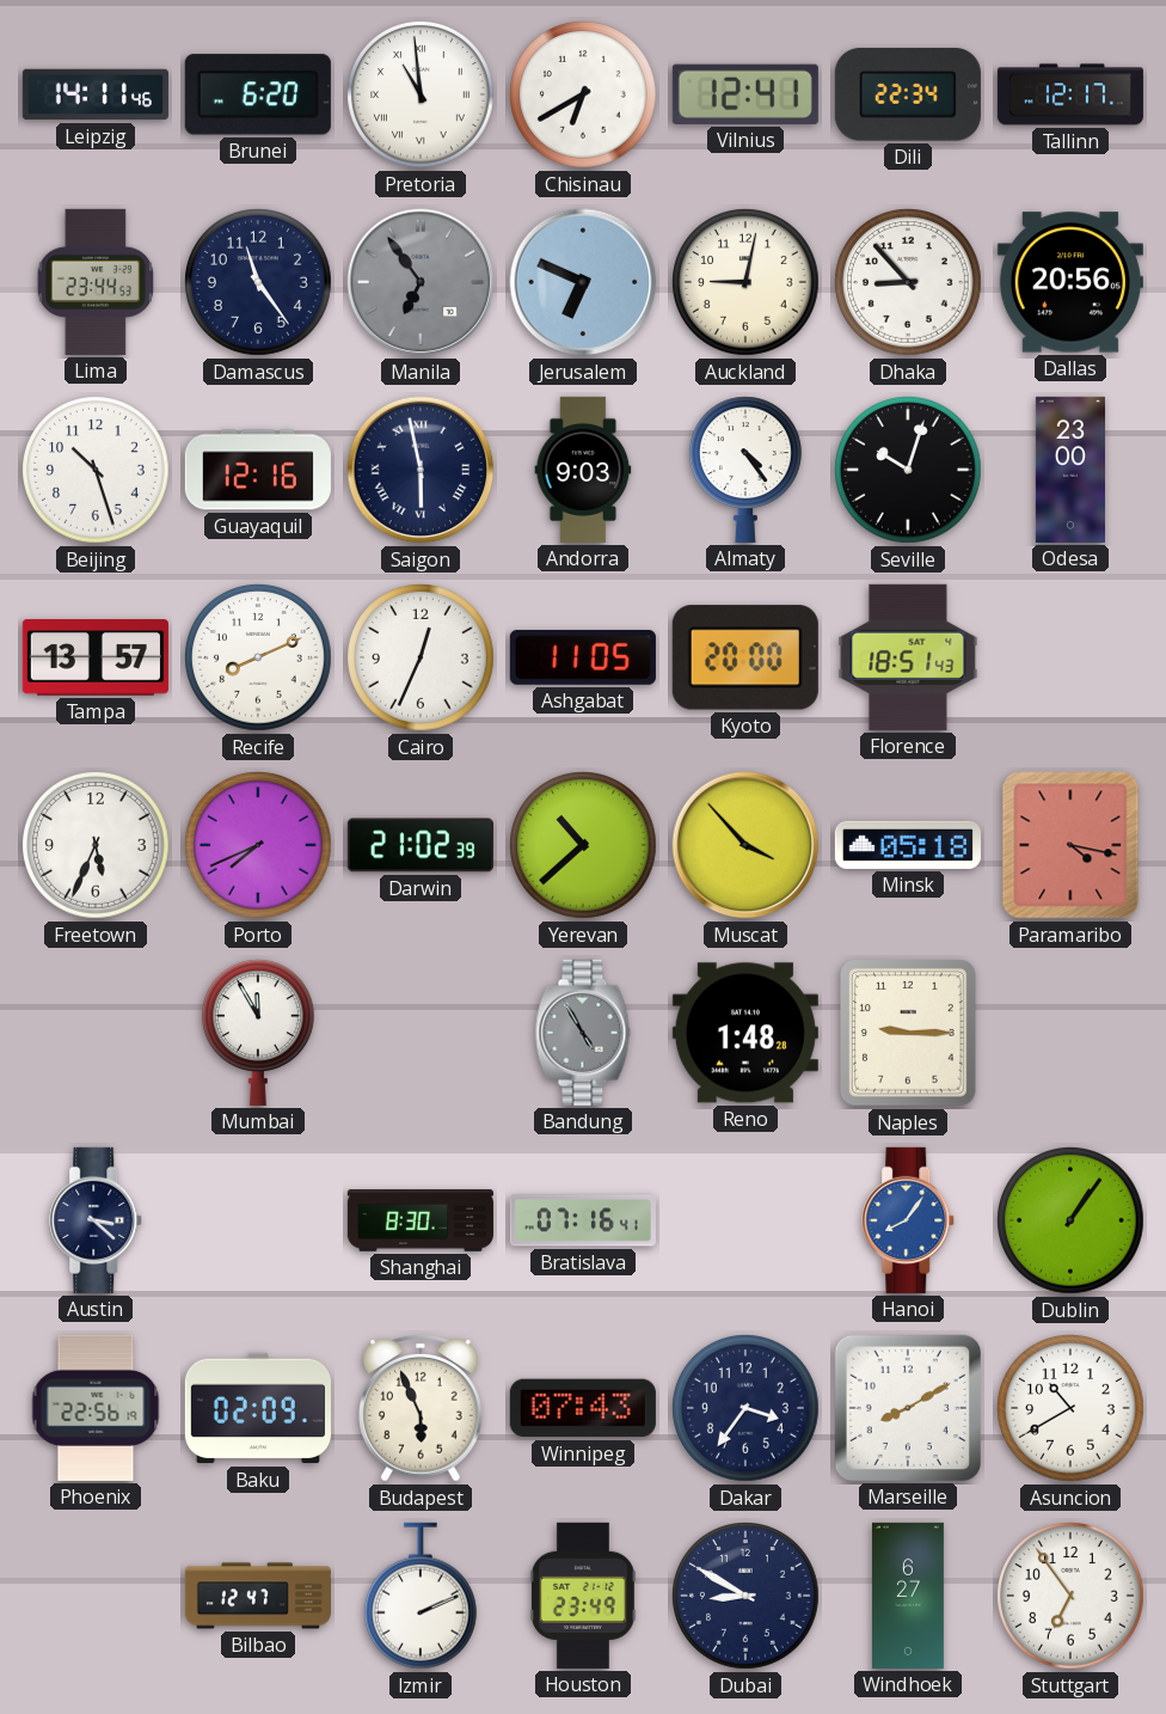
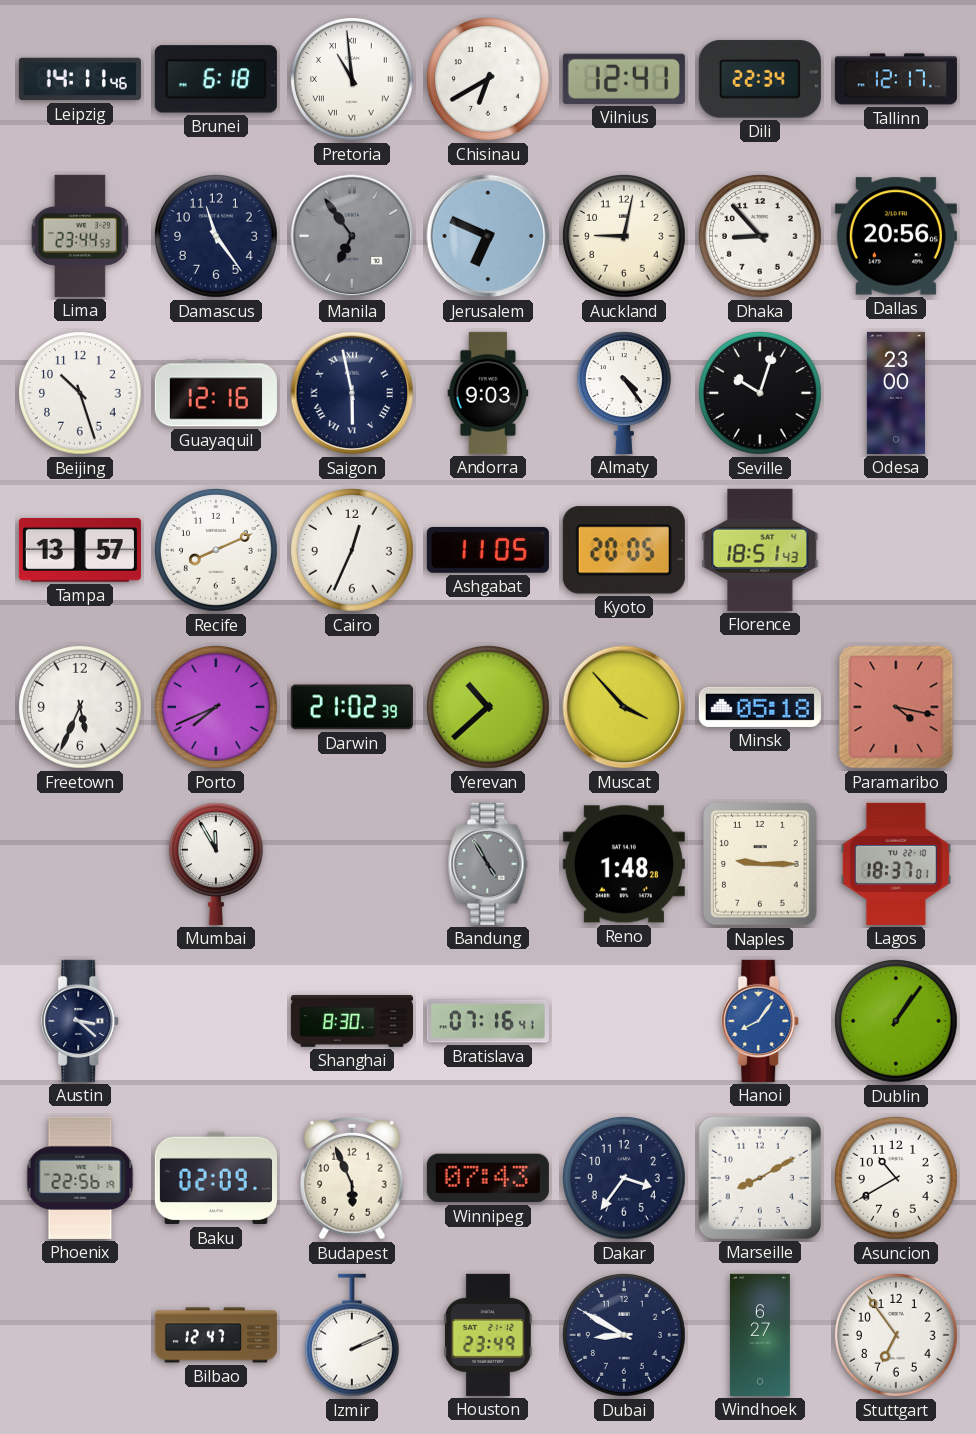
Brunei: 6:20 -> 6:18 (216, 79)
Kyoto: 20:00 -> 20:05 (624, 550)
Lagos: none -> 18:37 (896, 864)
